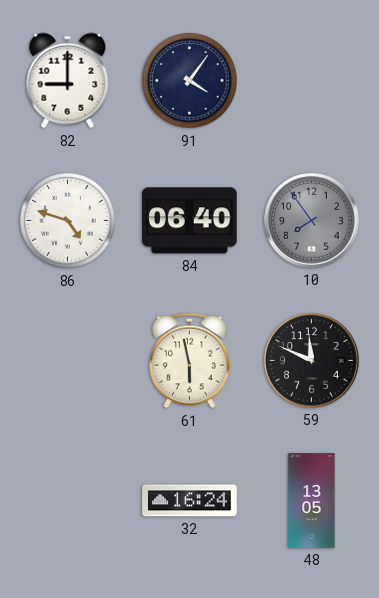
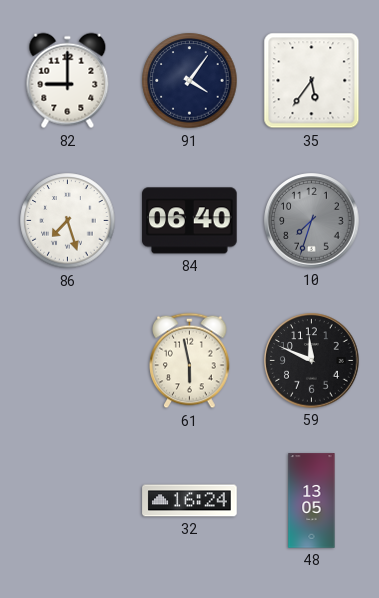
35: none -> 5:36 (312, 81)
86: 4:48 -> 7:27 (68, 221)
10: 7:54 -> 7:33 (312, 221)
